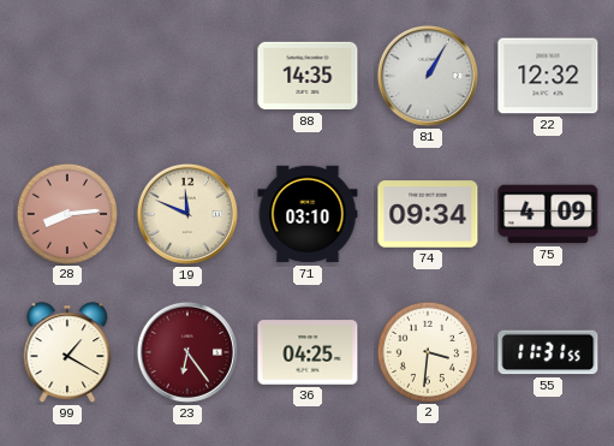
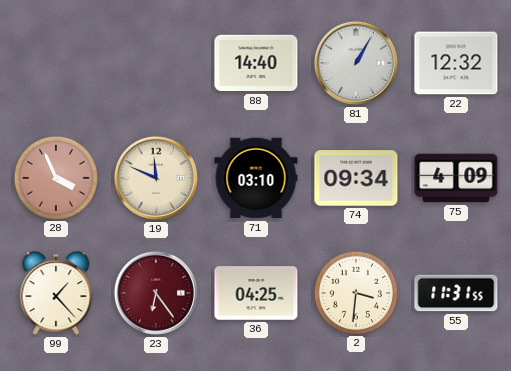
88: 14:35 -> 14:40 (256, 63)
28: 8:14 -> 3:56 (55, 177)
99: 1:20 -> 1:23 (56, 293)
